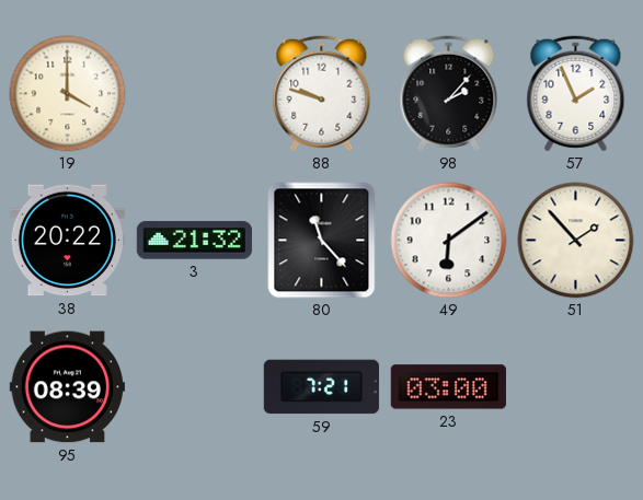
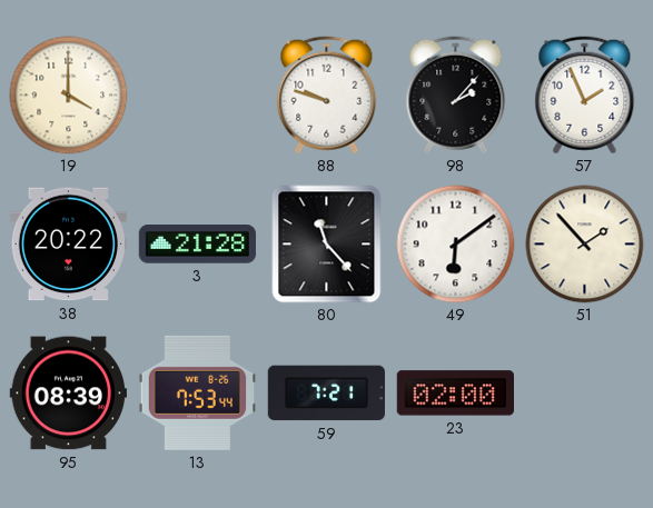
3: 21:32 -> 21:28 (197, 245)
13: none -> 7:53 (197, 392)
23: 03:00 -> 02:00 (455, 394)
